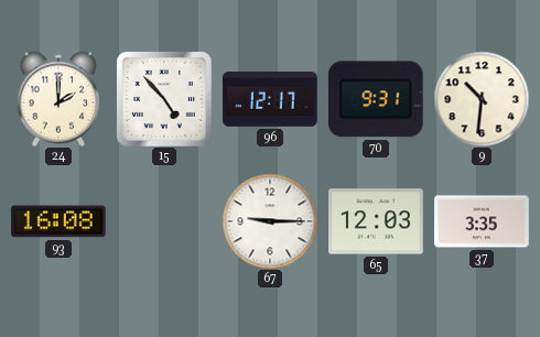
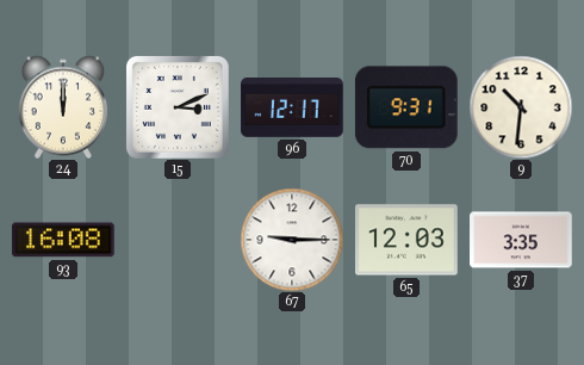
24: 2:00 -> 12:00 (62, 107)
15: 4:53 -> 3:11 (178, 107)
